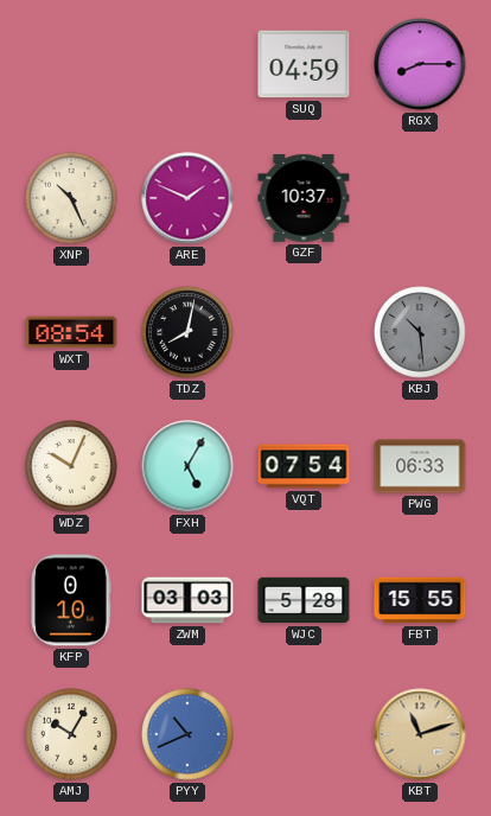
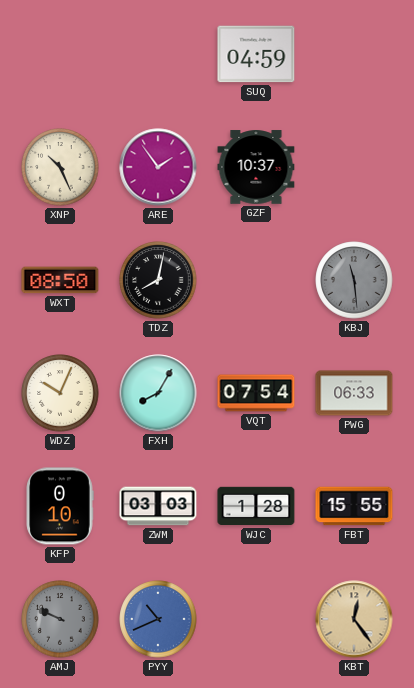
RGX: 8:15 -> none (420, 64)
ARE: 1:49 -> 1:54 (158, 167)
WXT: 08:54 -> 08:50 (60, 280)
KBJ: 10:29 -> 11:29 (354, 280)
FXH: 5:05 -> 8:05 (158, 393)
WJC: 5:28 -> 1:28 (256, 506)
AMJ: 10:05 -> 9:49 (60, 619)
AMJ dial: cream -> grey (60, 619)
KBT: 11:12 -> 12:24 (354, 619)
